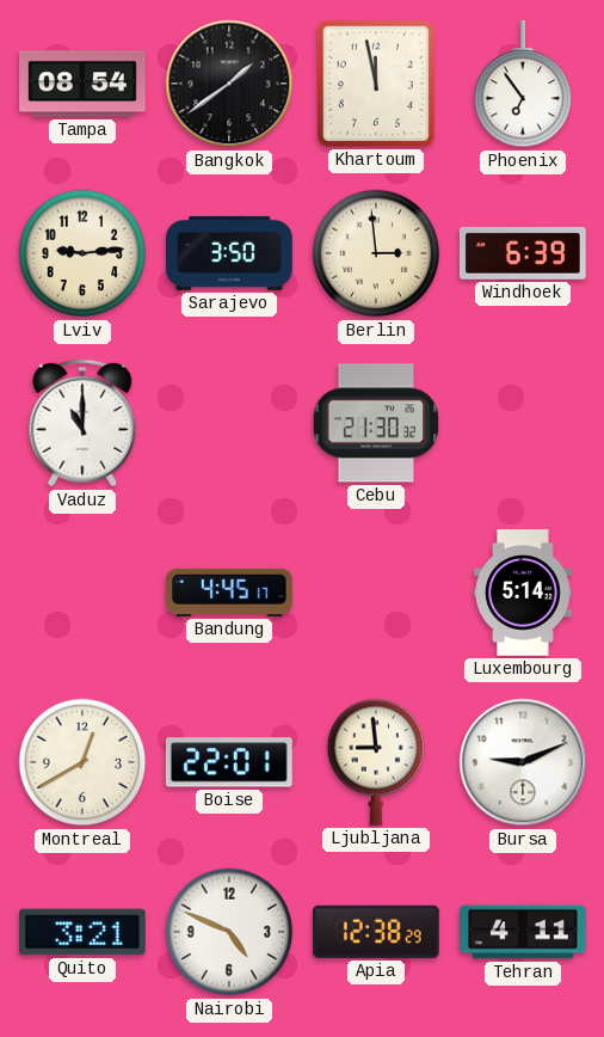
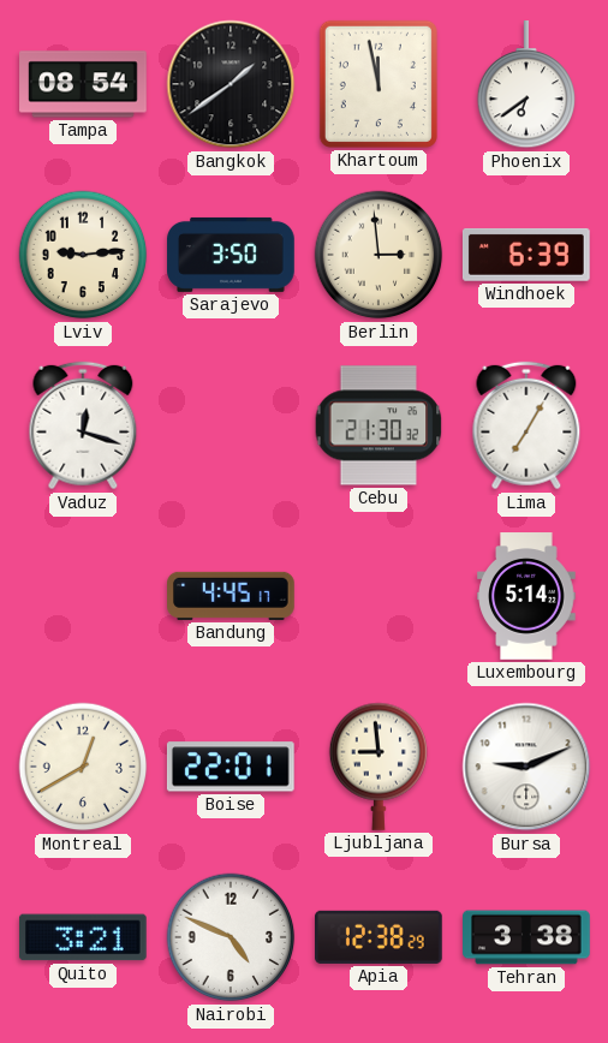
Phoenix: 6:54 -> 6:39 (526, 85)
Vaduz: 11:00 -> 12:18 (83, 425)
Lima: none -> 7:05 (526, 425)
Tehran: 4:11 -> 3:38 (526, 937)
